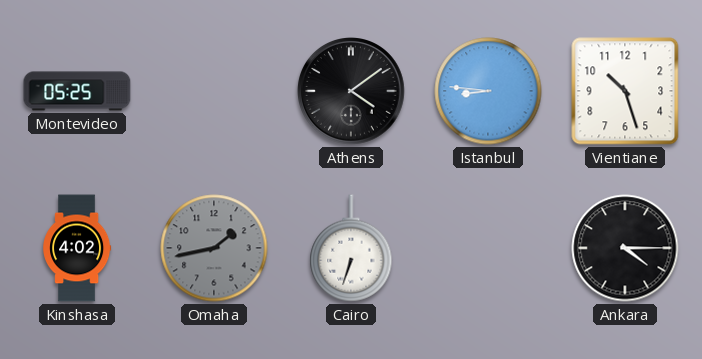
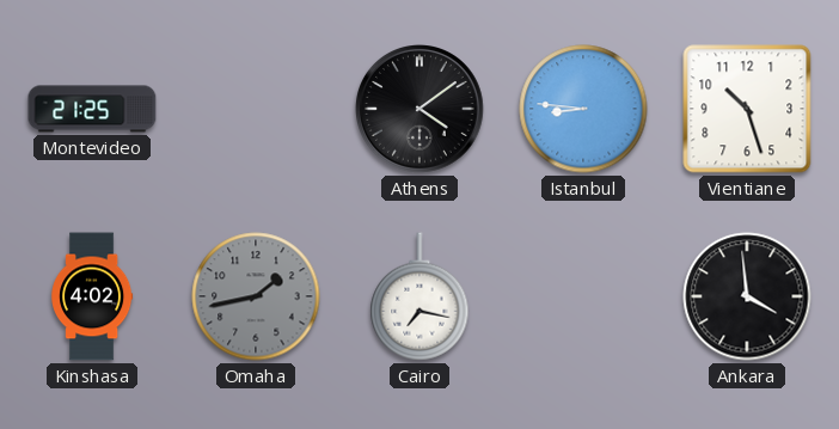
Montevideo: 05:25 -> 21:25 (92, 109)
Cairo: 6:33 -> 7:17 (419, 296)
Ankara: 4:15 -> 3:59 (747, 296)
